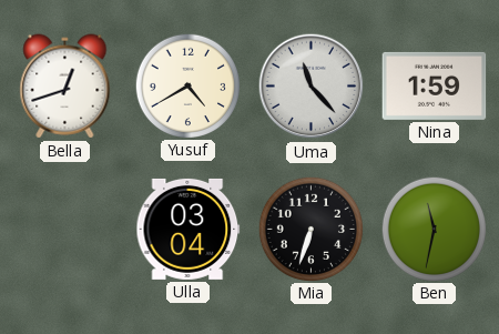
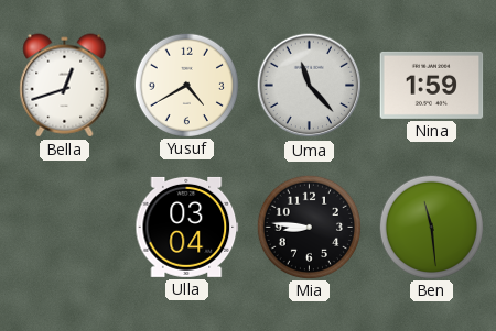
Mia: 6:33 -> 8:46 (309, 227)
Ben: 11:32 -> 11:29 (431, 227)
